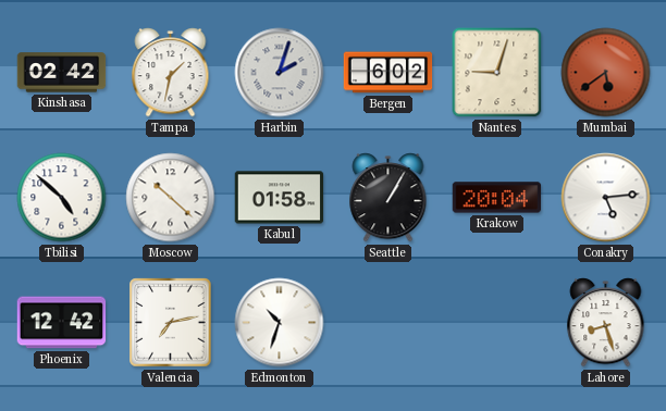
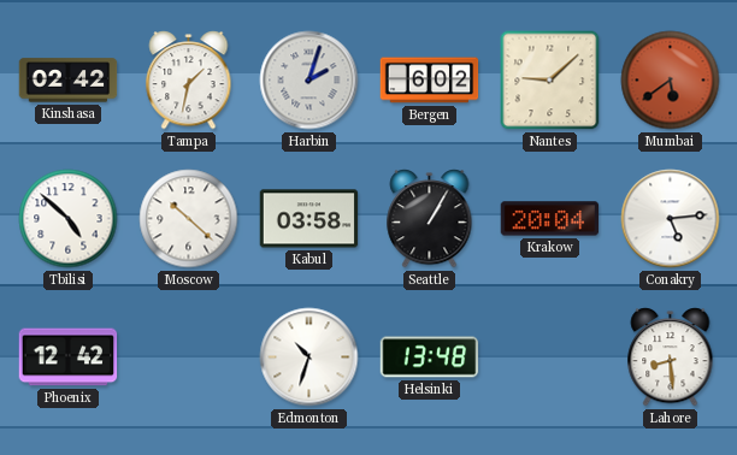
Nantes: 9:03 -> 9:08 (550, 81)
Kabul: 01:58 -> 03:58 (309, 219)
Valencia: 7:13 -> none (171, 323)
Helsinki: none -> 13:48 (430, 357)
Lahore: 8:27 -> 8:29 (671, 357)
